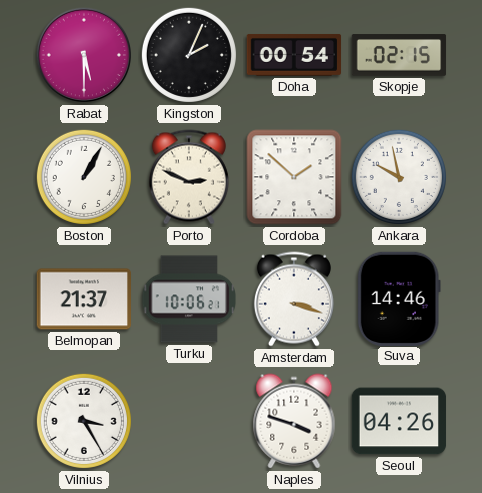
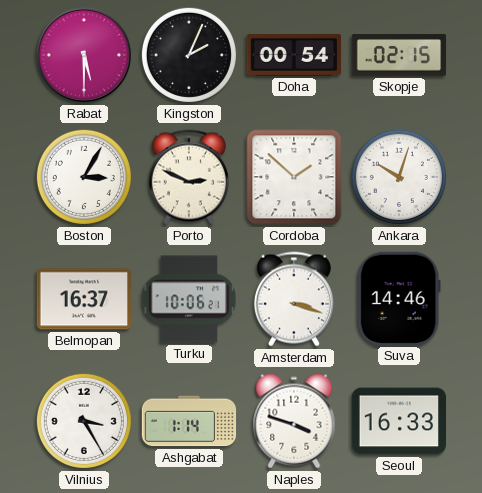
Boston: 1:05 -> 3:05 (84, 177)
Ankara: 9:58 -> 10:03 (399, 177)
Belmopan: 21:37 -> 16:37 (83, 299)
Ashgabat: none -> 1:14 (189, 421)
Seoul: 04:26 -> 16:33 (399, 421)
